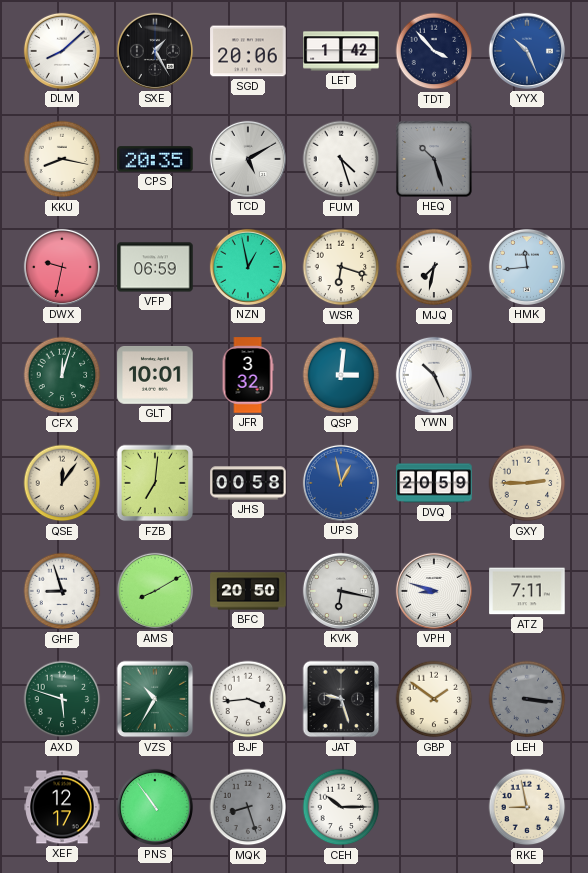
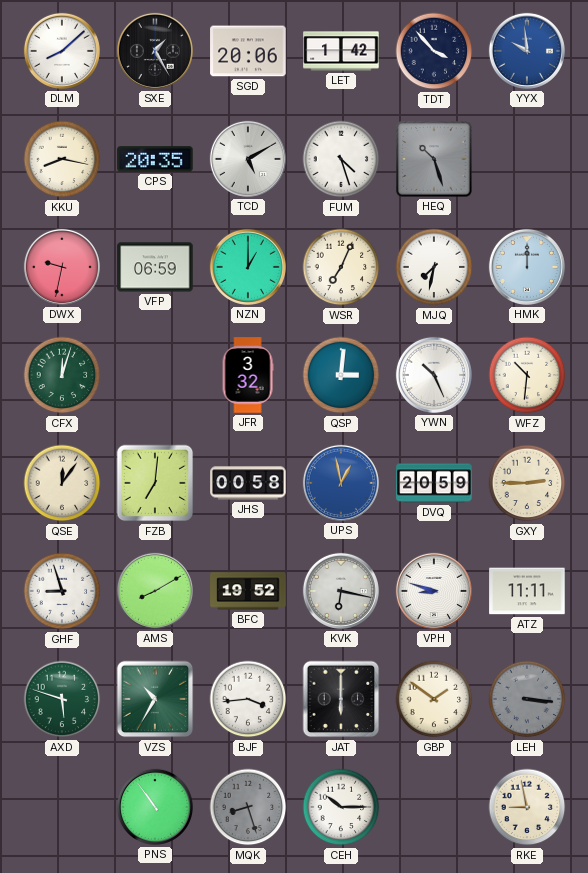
YYX: 10:26 -> 9:59 (527, 51)
NZN: 12:58 -> 1:00 (248, 267)
WSR: 6:18 -> 7:04 (341, 267)
HMK: 11:44 -> 12:00 (527, 267)
GLT: 10:01 -> none (155, 376)
WFZ: none -> 10:31 (527, 375)
BFC: 20:50 -> 19:52 (248, 591)
ATZ: 7:11 -> 11:11 (527, 591)
JAT: 9:27 -> 6:00 (341, 699)
XEF: 12:17 -> none (62, 807)
